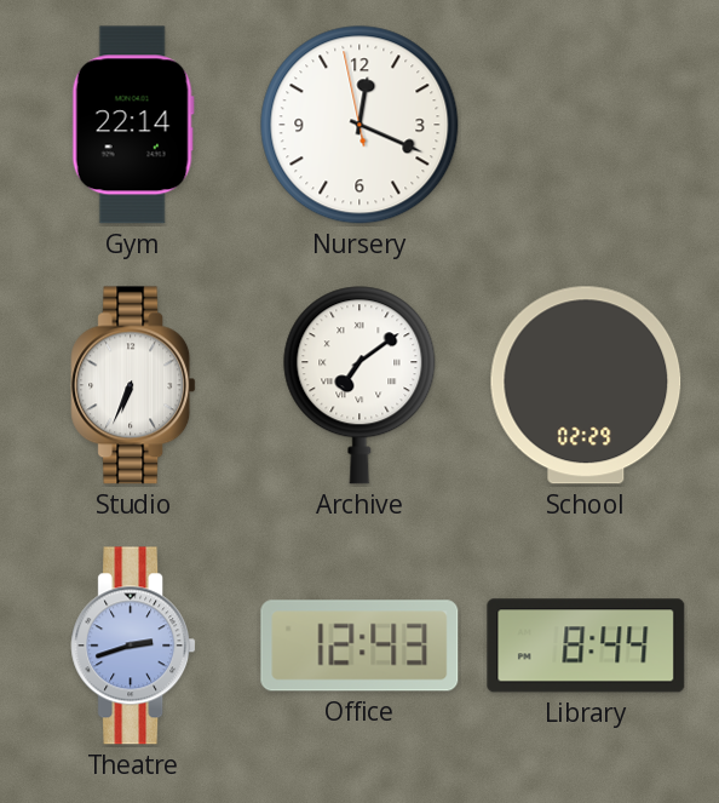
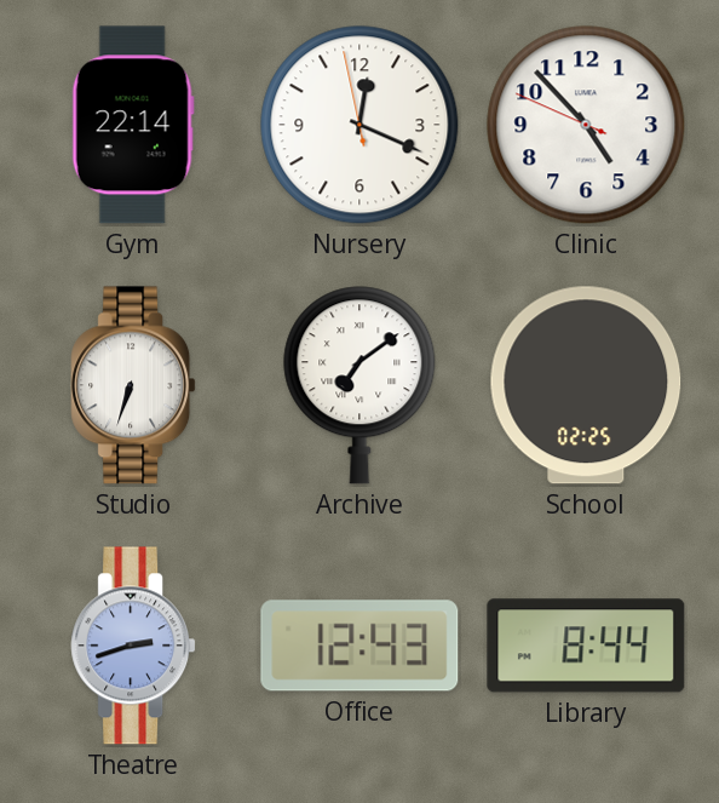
Clinic: none -> 4:52 (586, 125)
Studio: 6:34 -> 6:33 (133, 385)
School: 02:29 -> 02:25 (586, 385)
